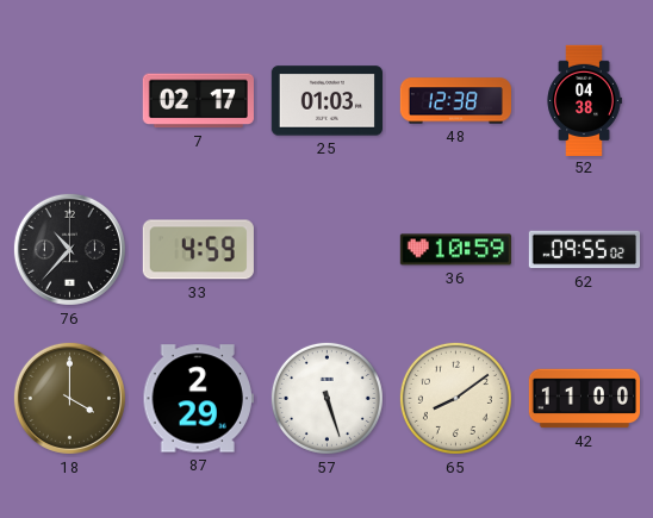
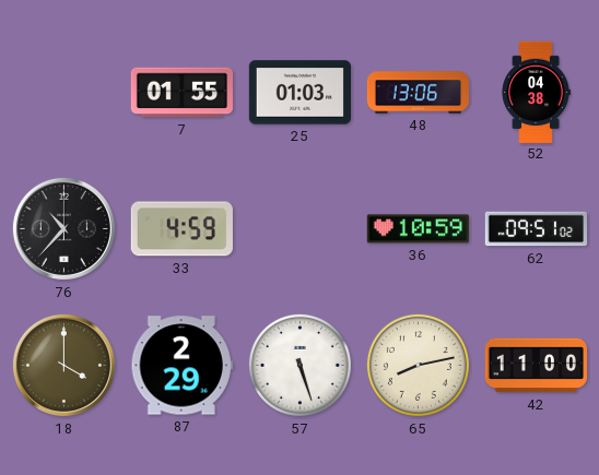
7: 02:17 -> 01:55 (181, 93)
48: 12:38 -> 13:06 (418, 93)
62: 09:55 -> 09:51 (536, 229)
65: 8:09 -> 8:13 (418, 365)
